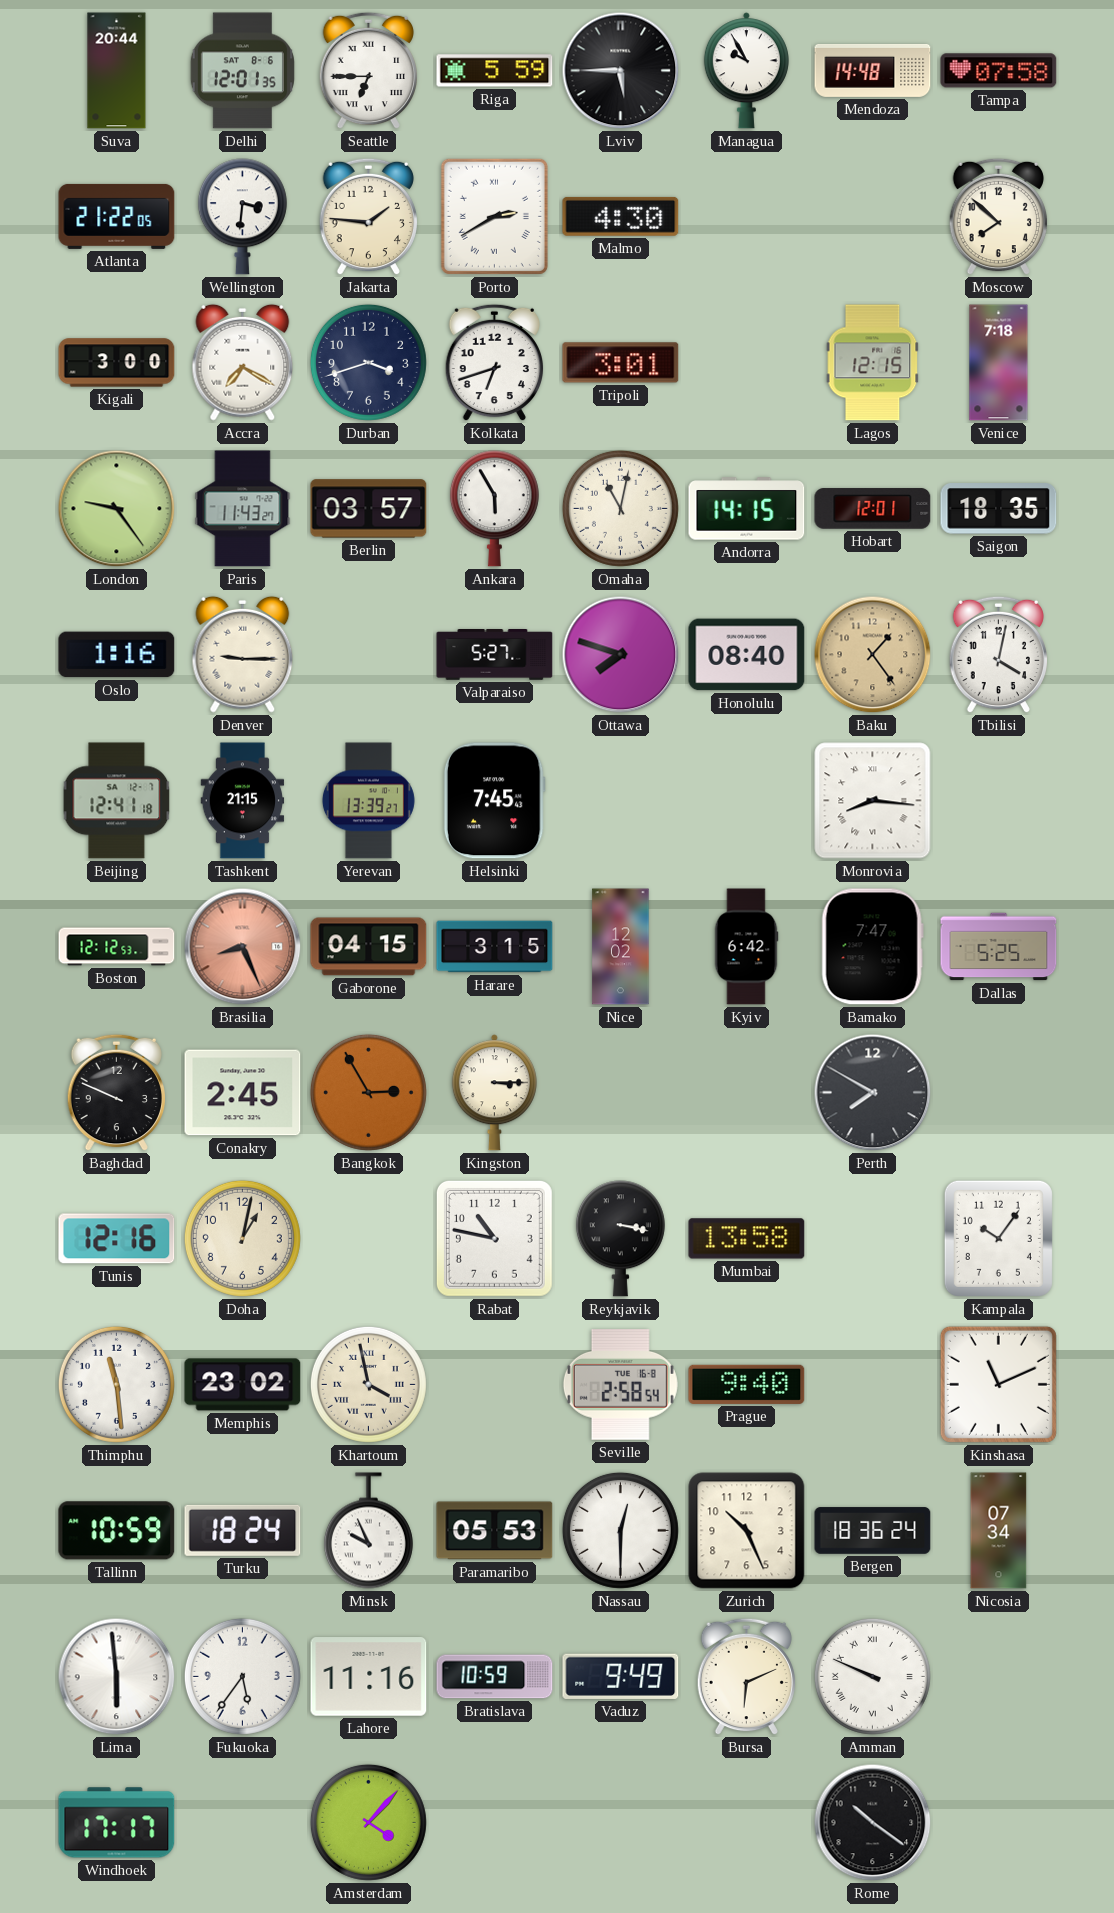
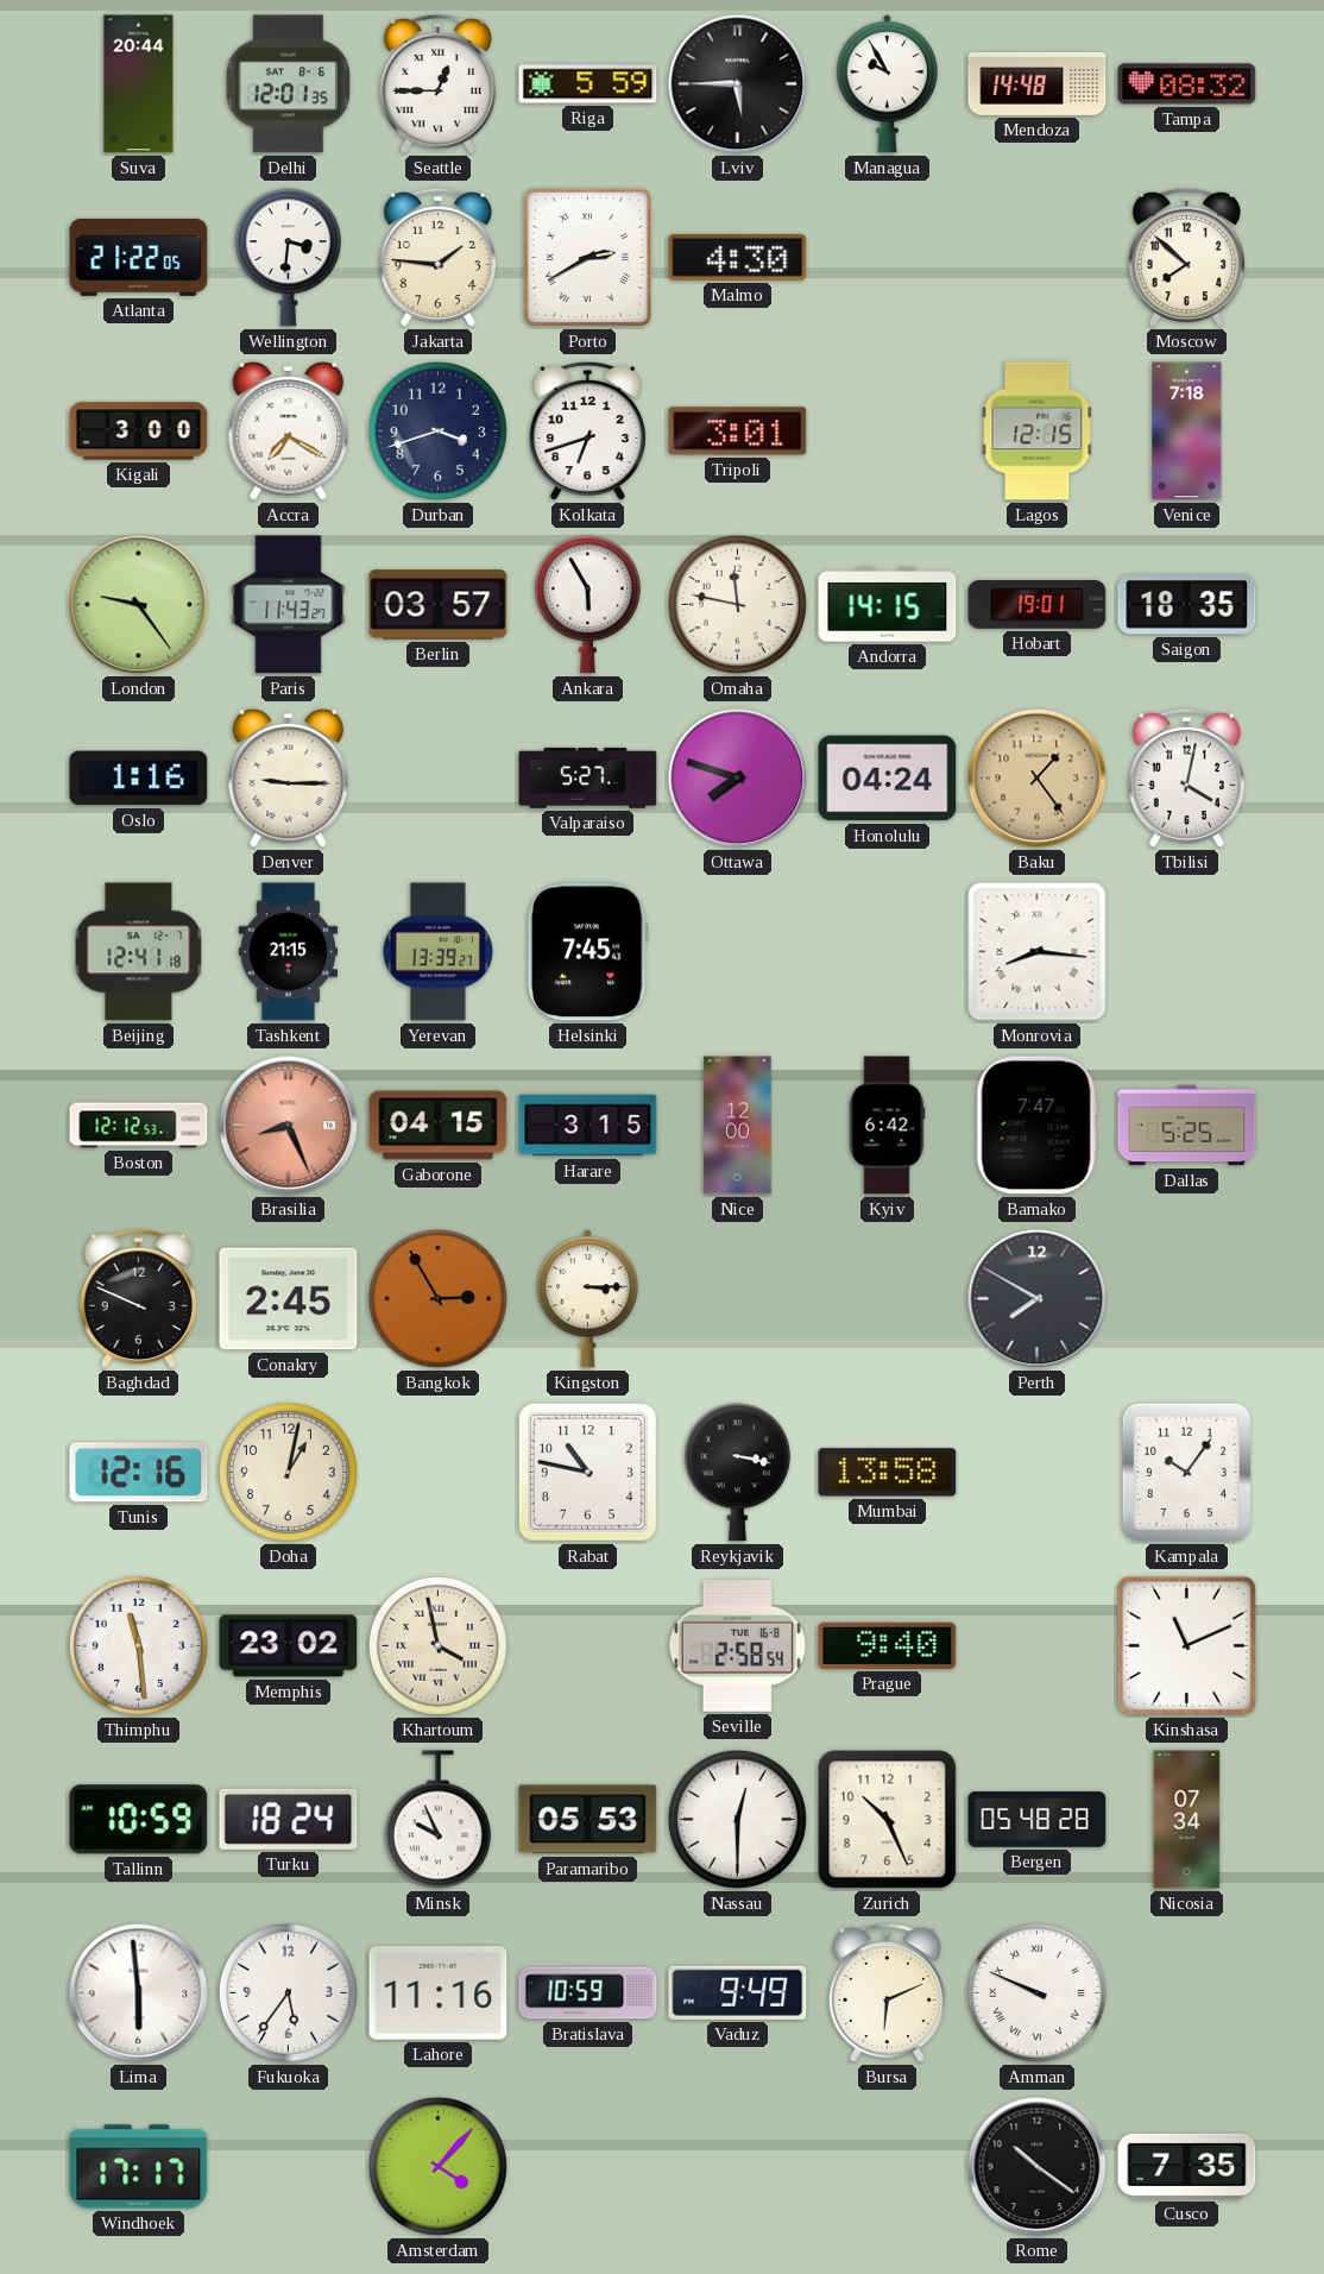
Seattle: 6:45 -> 12:45 (437, 84)
Tampa: 07:58 -> 08:32 (1187, 84)
Omaha: 11:02 -> 11:47 (737, 604)
Hobart: 12:01 -> 19:01 (1038, 605)
Honolulu: 08:40 -> 04:24 (888, 779)
Nice: 12:02 -> 12:00 (738, 1126)
Bergen: 18:36 -> 05:48 (1038, 1820)
Cusco: none -> 7:35 (1187, 2166)
